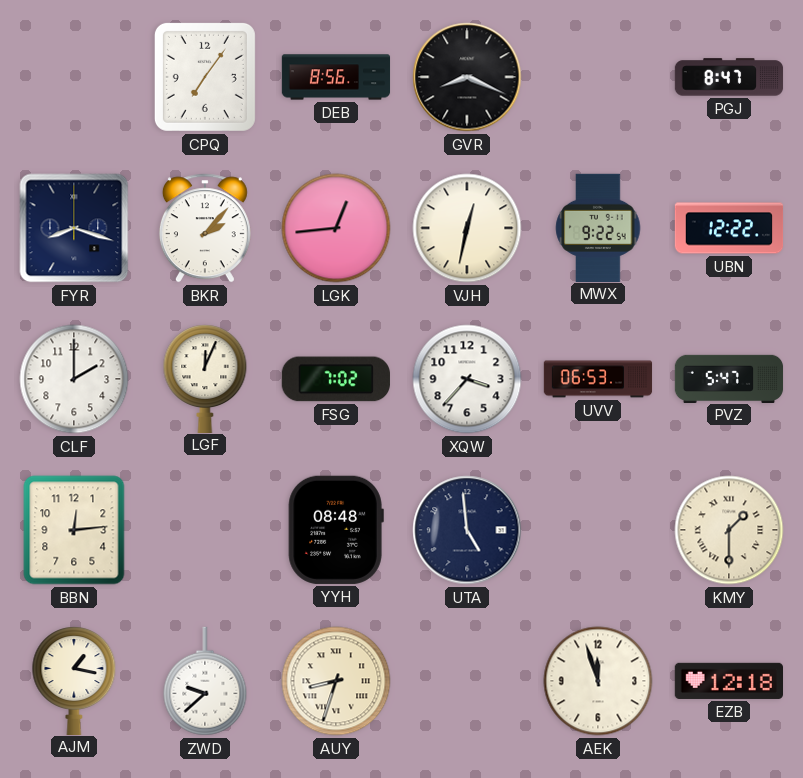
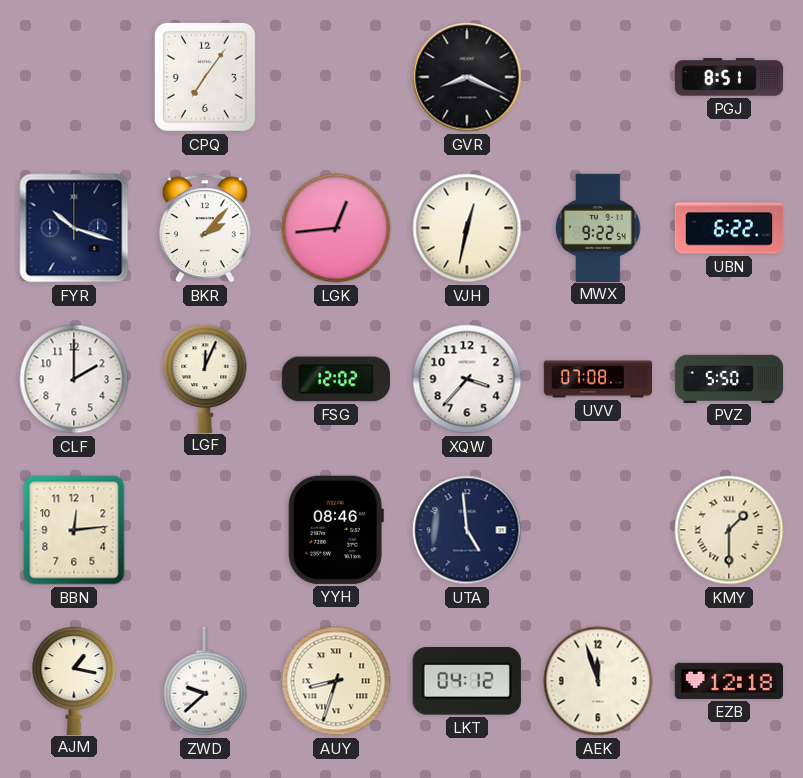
DEB: 8:56 -> none (336, 77)
PGJ: 8:47 -> 8:51 (729, 77)
FYR: 8:18 -> 10:18 (74, 228)
UBN: 12:22 -> 6:22 (729, 228)
FSG: 7:02 -> 12:02 (336, 379)
UVV: 06:53 -> 07:08 (598, 379)
PVZ: 5:47 -> 5:50 (729, 378)
YYH: 08:48 -> 08:46 (336, 530)
LKT: none -> 04:12 (467, 682)
